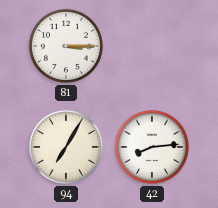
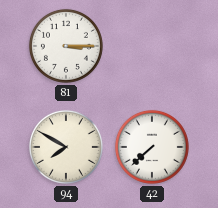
94: 7:05 -> 7:50 (66, 147)
42: 8:14 -> 7:38 (152, 147)
